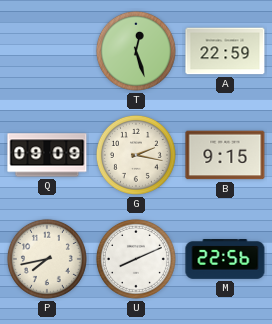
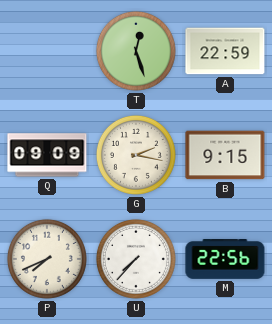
P: 7:43 -> 7:41 (47, 259)
U: 8:11 -> 7:37 (136, 259)
